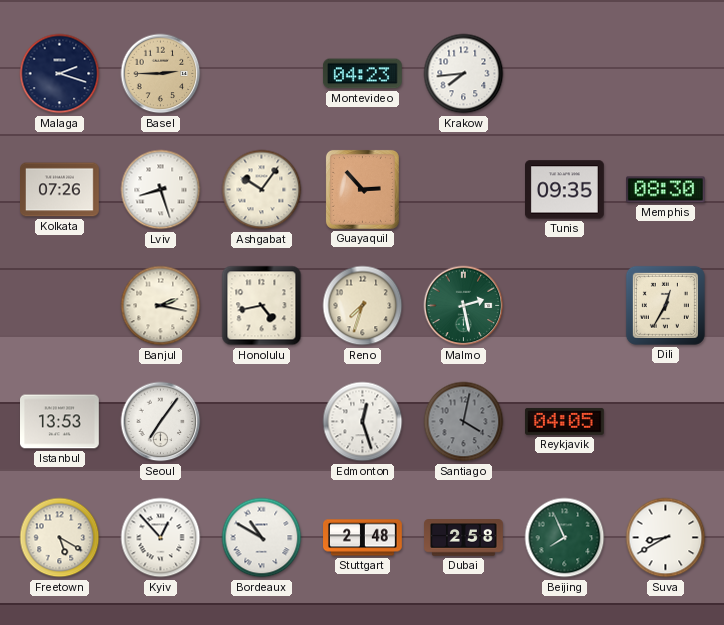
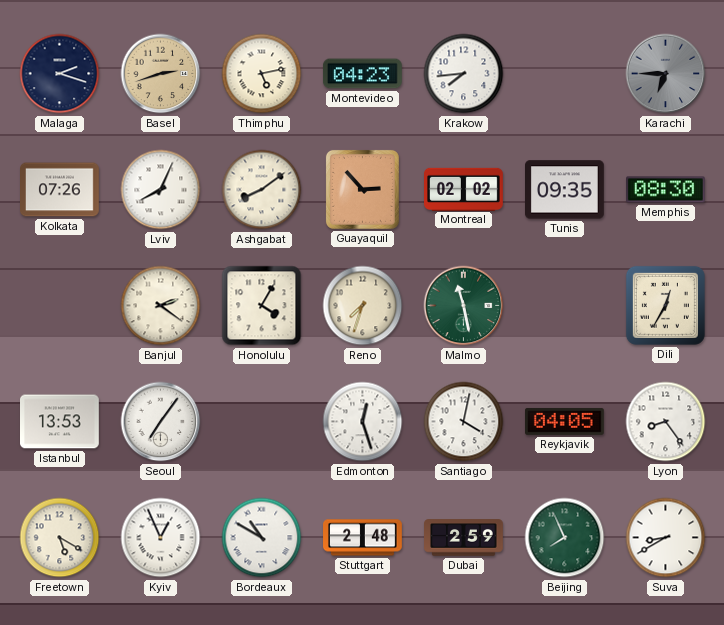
Basel: 2:45 -> 2:42 (161, 74)
Thimphu: none -> 5:13 (262, 74)
Karachi: none -> 6:45 (666, 74)
Lviv: 8:27 -> 8:04 (161, 190)
Ashgabat: 10:06 -> 8:09 (262, 190)
Montreal: none -> 02:02 (464, 189)
Banjul: 2:17 -> 2:21 (161, 306)
Honolulu: 4:43 -> 4:05 (262, 306)
Malmo: 2:28 -> 11:28 (464, 306)
Santiago dial: grey -> white (464, 422)
Lyon: none -> 8:24 (666, 422)
Kyiv: 12:53 -> 12:56 (161, 538)
Dubai: 2:58 -> 2:59 (464, 538)
